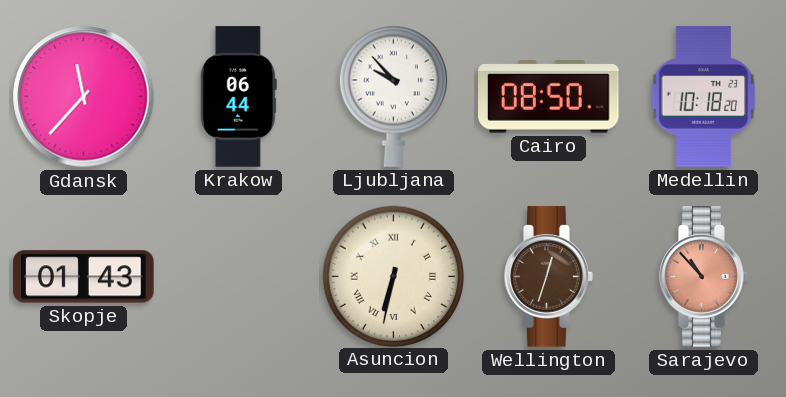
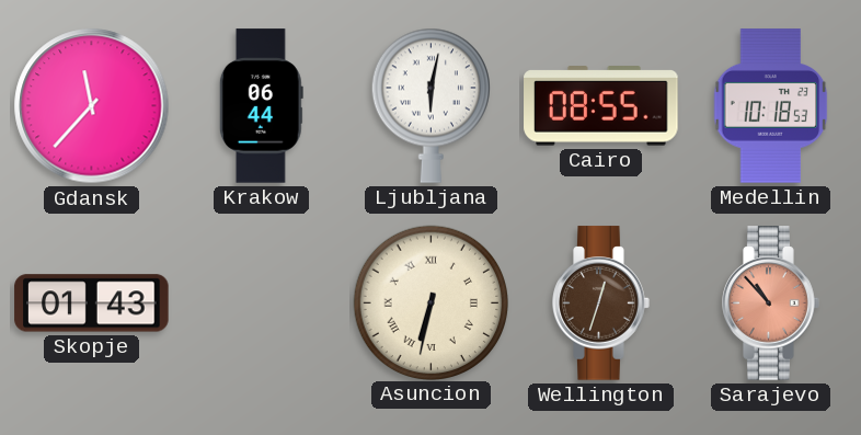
Ljubljana: 9:53 -> 6:02 (431, 105)
Cairo: 08:50 -> 08:55 (601, 106)
Medellin: 10:18:20 -> 10:18:53 (771, 106)
